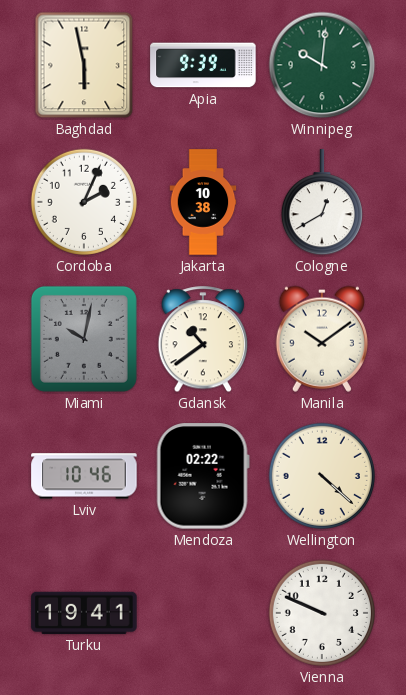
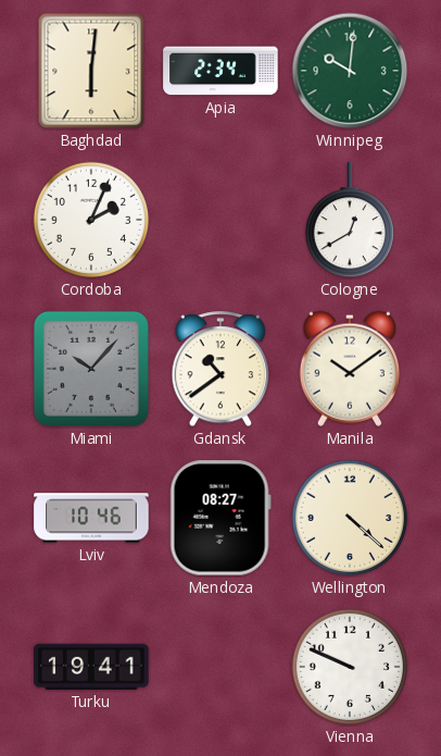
Baghdad: 5:58 -> 6:01 (91, 71)
Apia: 9:39 -> 2:34 (220, 71)
Jakarta: 10:38 -> none (203, 202)
Miami: 10:02 -> 10:07 (91, 369)
Mendoza: 02:22 -> 08:27 (220, 518)
